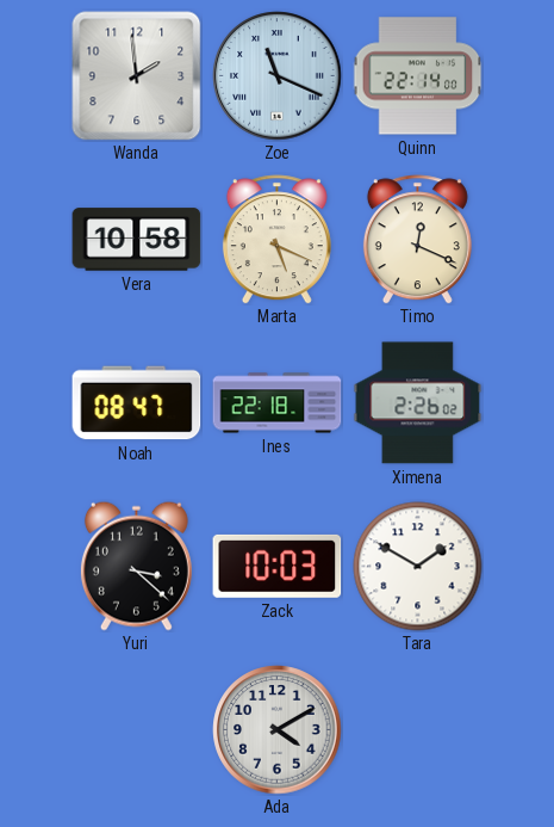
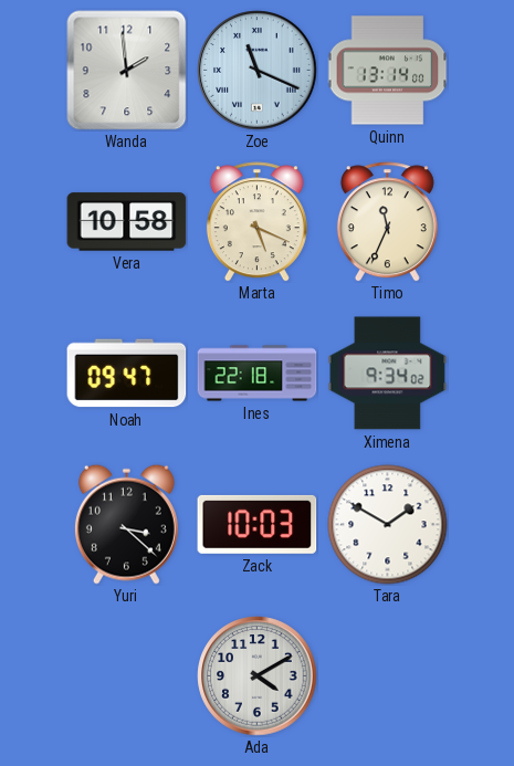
Quinn: 22:14 -> 13:14 (387, 71)
Timo: 12:19 -> 11:34 (387, 222)
Noah: 08:47 -> 09:47 (127, 374)
Ximena: 2:26 -> 9:34 (388, 374)
